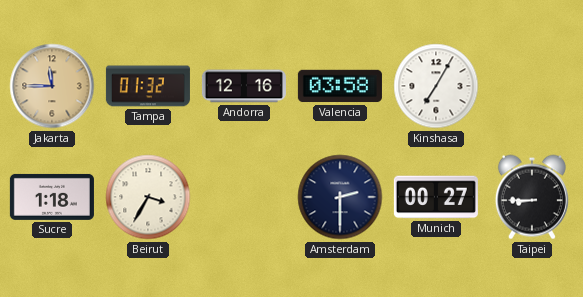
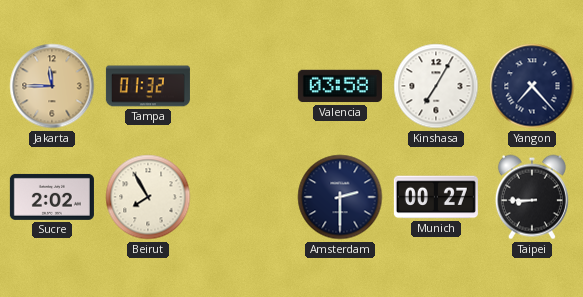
Andorra: 12:16 -> none (244, 86)
Yangon: none -> 7:23 (532, 86)
Sucre: 1:18 -> 2:02 (52, 197)
Beirut: 3:35 -> 7:55 (148, 197)
